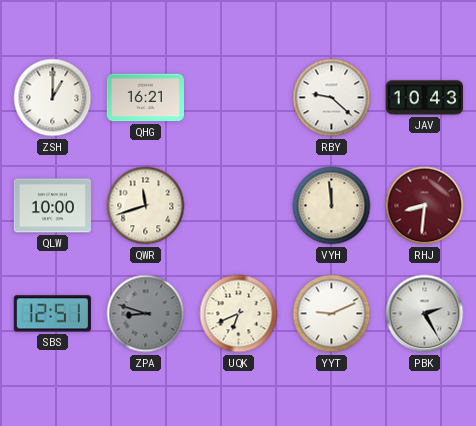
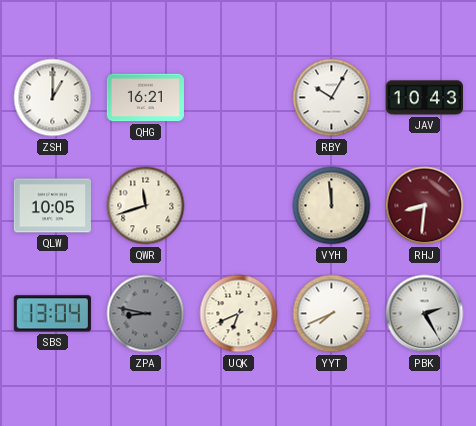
RBY: 9:22 -> 10:05 (332, 98)
QLW: 10:00 -> 10:05 (52, 206)
SBS: 12:51 -> 13:04 (52, 314)
ZPA: 8:48 -> 8:47 (146, 314)
YYT: 9:11 -> 7:41 (332, 314)
